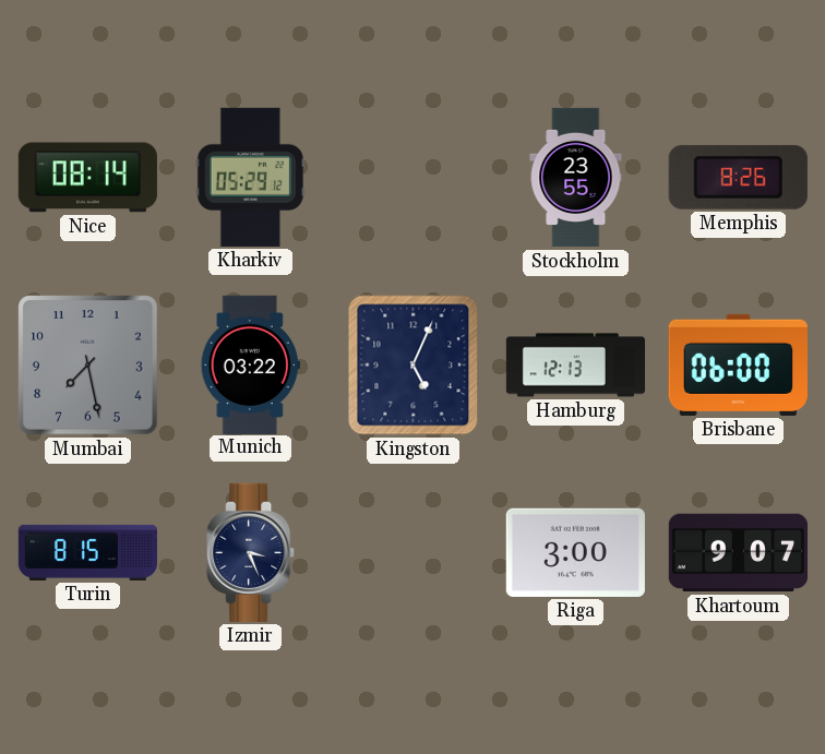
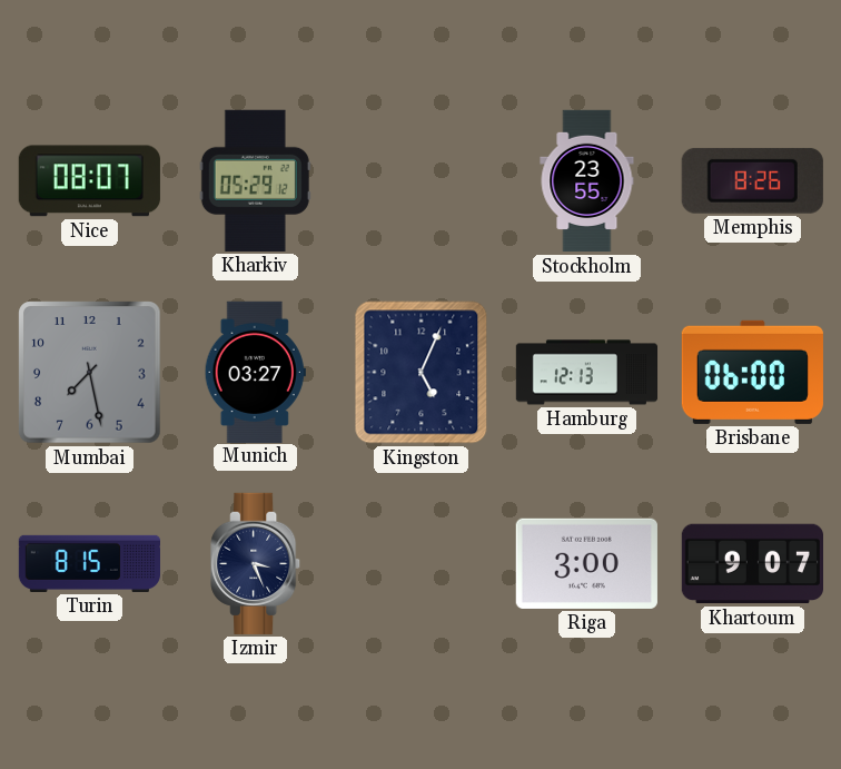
Nice: 08:14 -> 08:07 (89, 181)
Munich: 03:22 -> 03:27 (255, 372)
